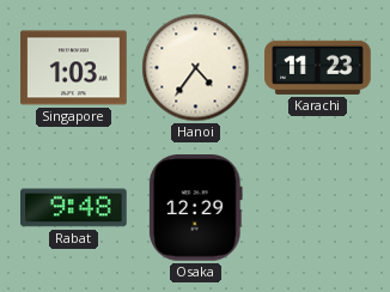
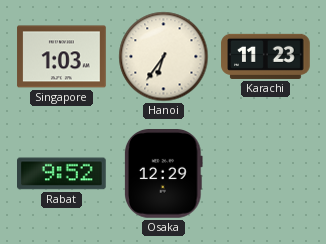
Hanoi: 4:36 -> 6:36 (164, 57)
Rabat: 9:48 -> 9:52 (62, 174)
